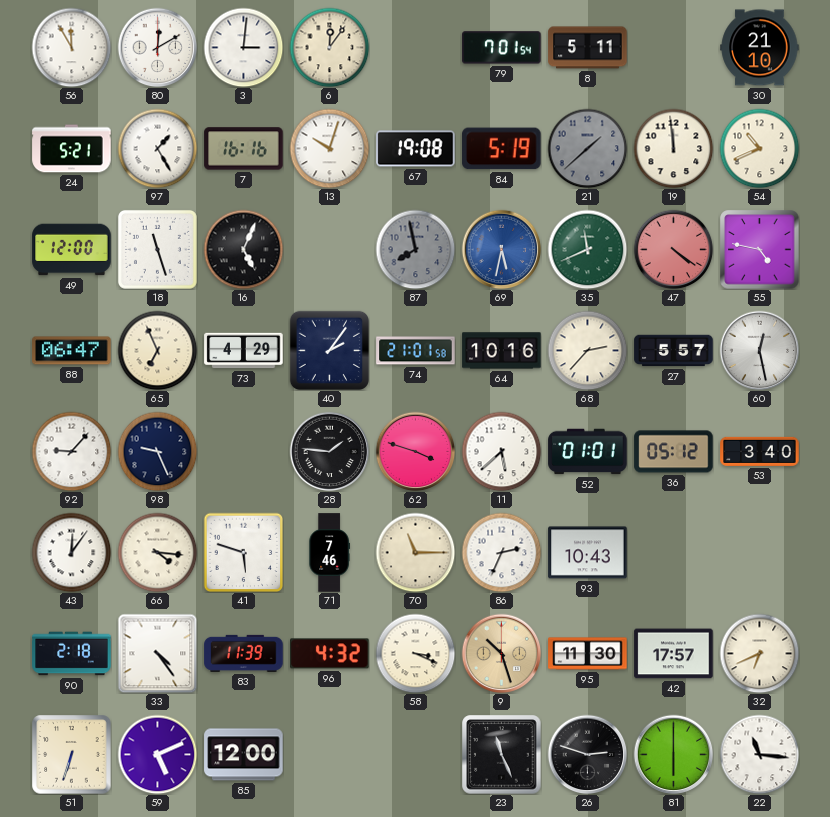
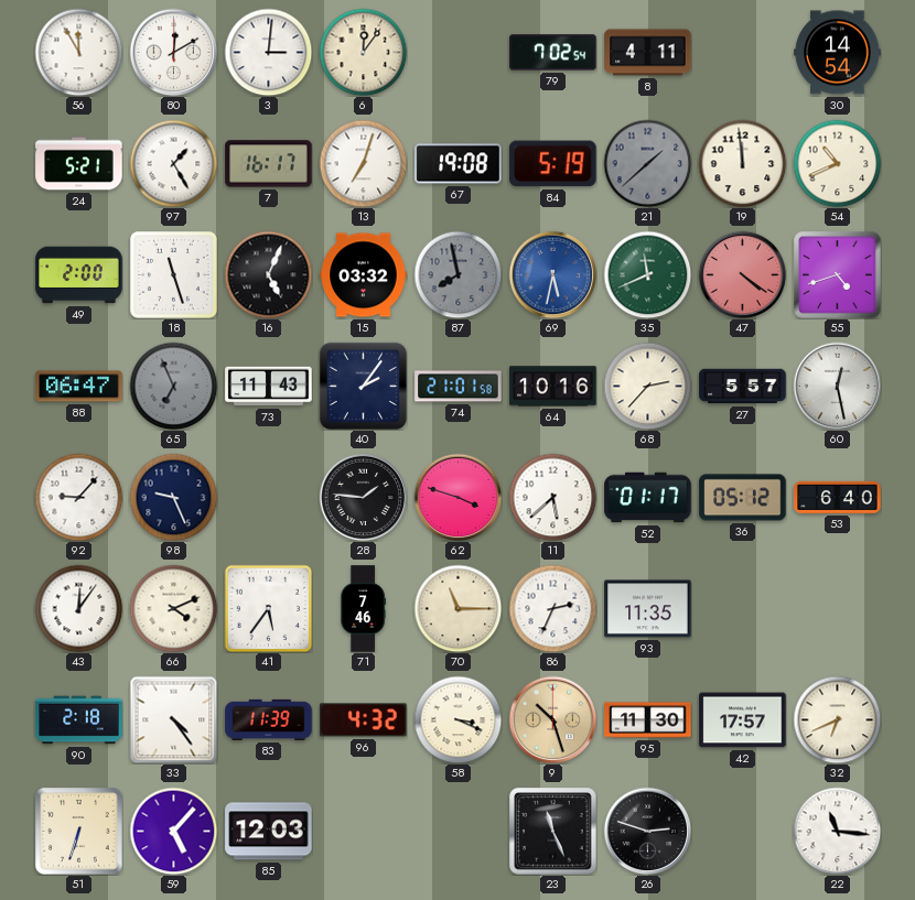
79: 7:01 -> 7:02 (553, 53)
8: 5:11 -> 4:11 (648, 53)
30: 21:10 -> 14:54 (838, 53)
7: 16:16 -> 16:17 (269, 164)
13: 10:03 -> 7:03 (363, 163)
49: 12:00 -> 2:00 (79, 275)
15: none -> 03:32 (364, 275)
55: 4:47 -> 4:42 (838, 275)
65 dial: cream -> grey (173, 386)
73: 4:29 -> 11:43 (269, 387)
52: 01:01 -> 01:17 (648, 498)
53: 3:40 -> 6:40 (838, 497)
66: 4:16 -> 4:11 (173, 608)
41: 5:48 -> 5:36 (268, 608)
93: 10:43 -> 11:35 (648, 609)
59: 5:11 -> 5:07 (173, 831)
85: 12:00 -> 12:03 (269, 832)
81: 6:00 -> none (673, 754)
